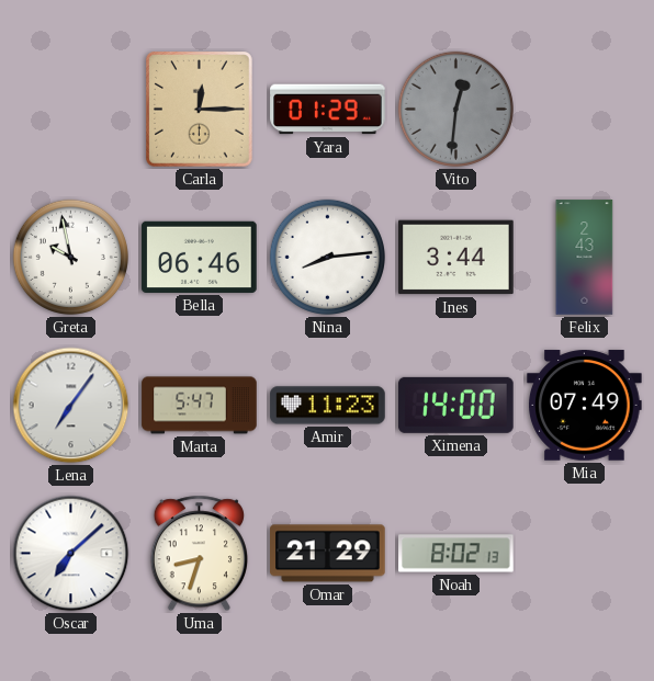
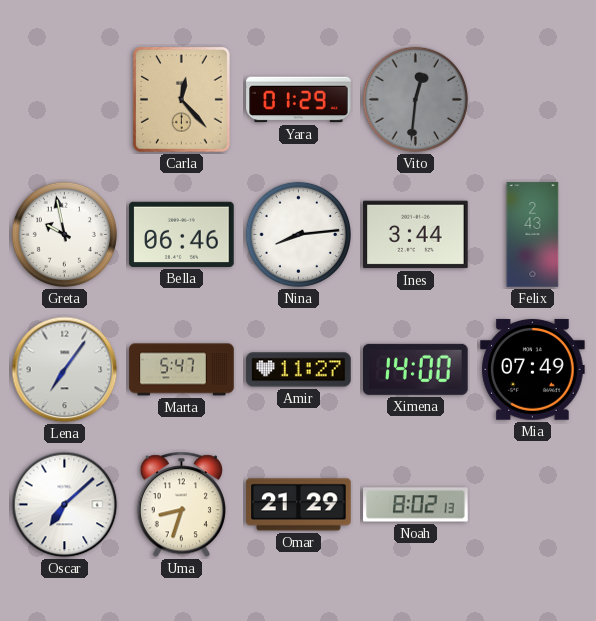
Carla: 12:15 -> 12:23 (182, 100)
Amir: 11:23 -> 11:27 (299, 370)
